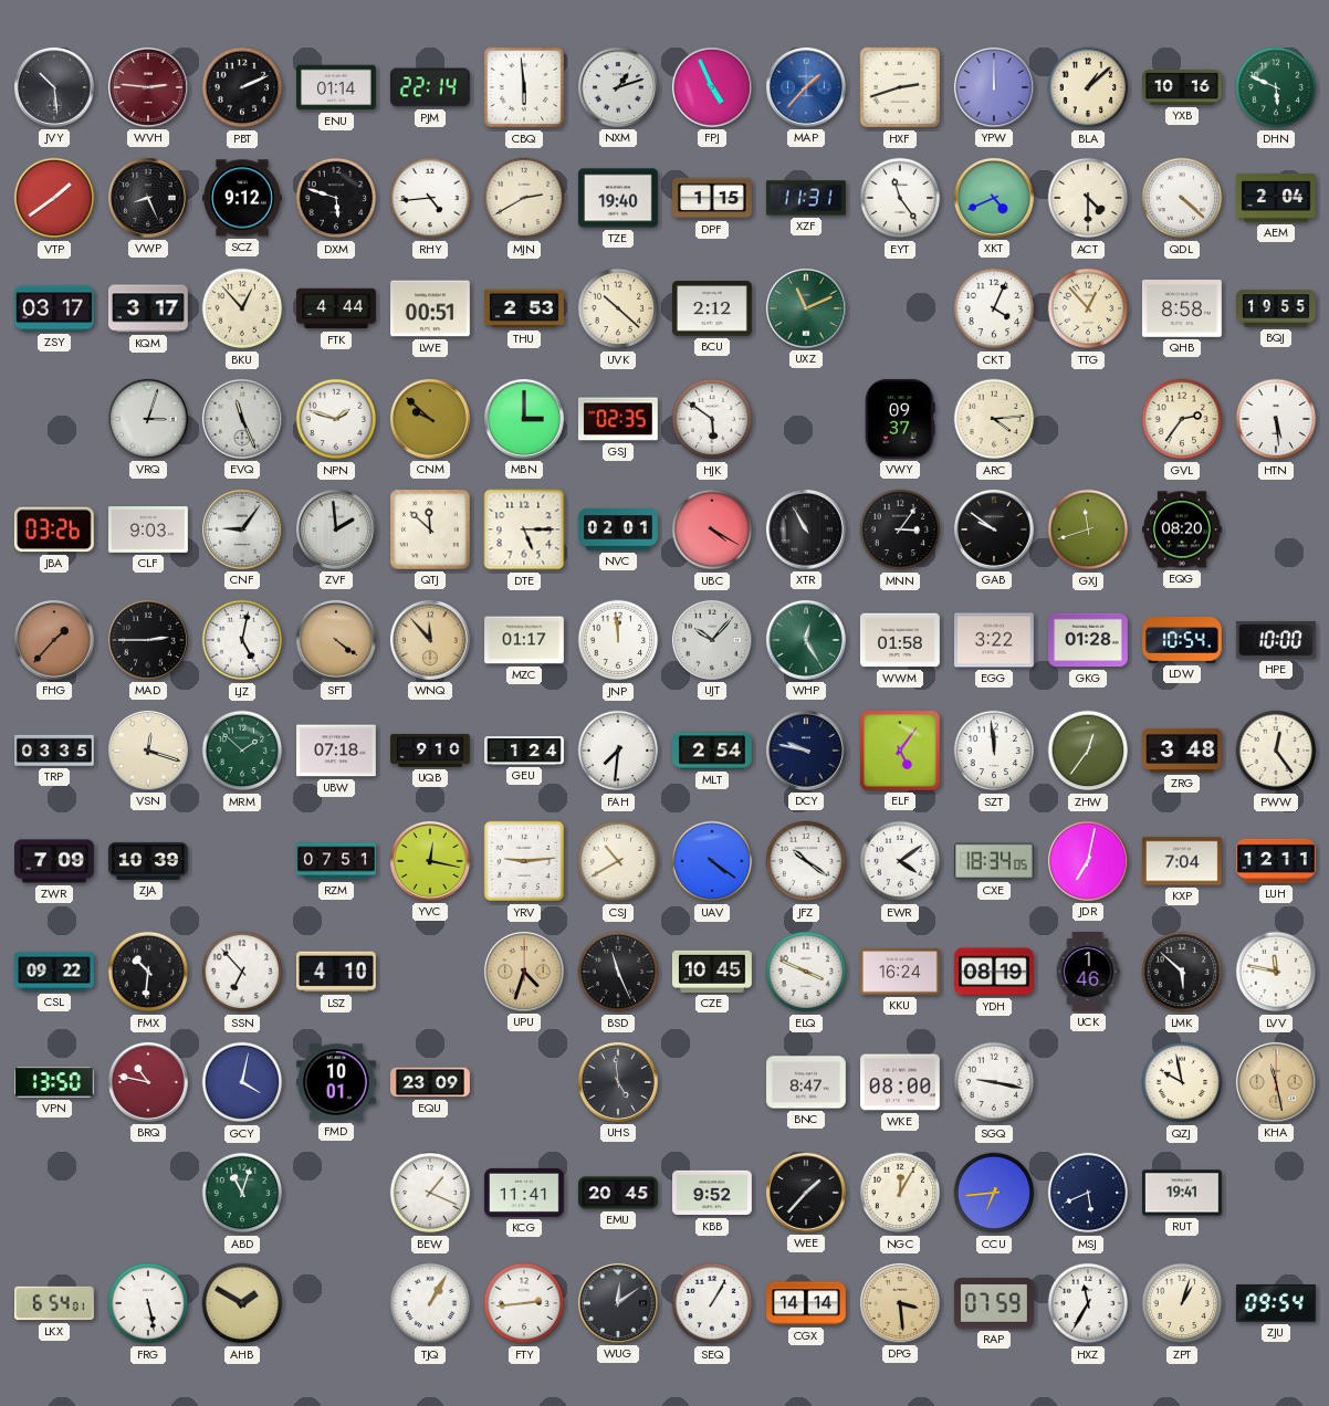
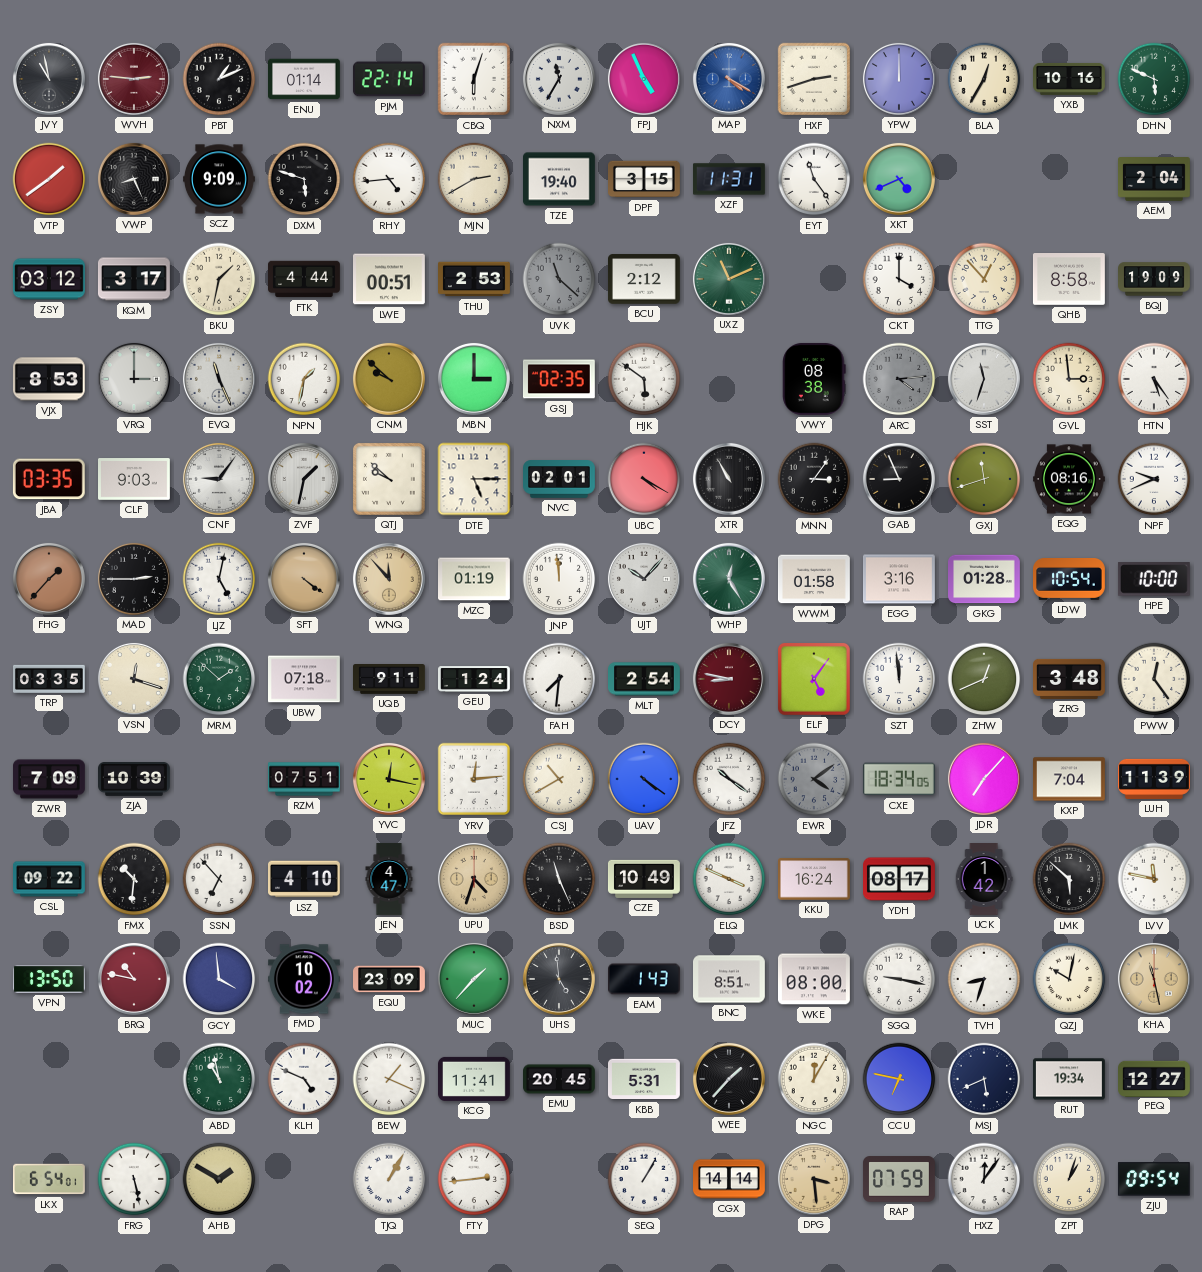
JVY: 10:29 -> 10:58 (49, 79)
PBT: 2:11 -> 1:11 (219, 79)
CBQ: 5:59 -> 6:03 (474, 79)
NXM: 1:12 -> 11:35 (559, 79)
MAP: 1:37 -> 4:20 (729, 79)
BLA: 1:08 -> 12:35 (984, 79)
SCZ: 9:12 -> 9:09 (220, 179)
DPF: 1:15 -> 3:15 (645, 179)
ACT: 4:30 -> none (1088, 198)
QDL: 4:22 -> none (1182, 198)
ZSY: 03:17 -> 03:12 (50, 279)
BKU: 12:53 -> 1:32 (219, 279)
UVK: 10:22 -> 11:22 (559, 279)
UVK dial: cream -> grey (559, 279)
CKT: 4:04 -> 4:00 (899, 279)
BQJ: 19:55 -> 19:09 (1155, 279)
VJX: none -> 8:53 (49, 379)
VRQ: 3:03 -> 3:00 (134, 379)
NPN: 1:48 -> 1:32 (304, 379)
VWY: 09:37 -> 08:38 (814, 379)
ARC dial: cream -> grey (899, 379)
SST: none -> 11:33 (984, 379)
GVL: 2:36 -> 2:59 (1069, 379)
HTN: 5:29 -> 5:24 (1154, 379)
JBA: 03:26 -> 03:35 (49, 479)
ZVF: 1:59 -> 1:32 (304, 479)
QTJ: 11:52 -> 9:52 (389, 479)
GAB: 9:51 -> 8:56 (899, 479)
EQG: 08:20 -> 08:16 (1070, 479)
NPF: none -> 9:41 (1154, 479)
MZC: 01:17 -> 01:19 (475, 579)
EGG: 3:22 -> 3:16 (900, 579)
UQB: 9:10 -> 9:11 (390, 680)
DCY: 9:47 -> 8:47 (729, 679)
DCY dial: navy -> burgundy (729, 679)
ZHW: 12:36 -> 12:41 (984, 679)
YRV: 9:14 -> 12:14 (474, 779)
EWR dial: white -> grey (814, 779)
JDR: 7:02 -> 7:07 (984, 779)
LUH: 12:11 -> 11:39 (1155, 779)
JEN: none -> 4:47 (389, 879)
CZE: 10:45 -> 10:49 (644, 879)
YDH: 08:19 -> 08:17 (900, 879)
UCK: 1:46 -> 1:42 (984, 880)
GCY: 4:02 -> 3:59 (219, 979)
FMD: 10:01 -> 10:02 (305, 979)
MUC: none -> 1:37 (474, 979)
EAM: none -> 1:43 (645, 979)
BNC: 8:47 -> 8:51 (730, 979)
TVH: none -> 8:33 (984, 979)
QZJ: 9:58 -> 10:02 (1069, 979)
ABD: 11:03 -> 10:58 (219, 1079)
KLH: none -> 4:49 (304, 1079)
KBB: 9:52 -> 5:31 (645, 1079)
CCU: 6:44 -> 6:47 (899, 1079)
RUT: 19:41 -> 19:34 (1070, 1079)
PEQ: none -> 12:27 (1155, 1078)
WUG: 12:09 -> none (618, 1303)
HXZ: 11:35 -> 12:06 (984, 1179)
